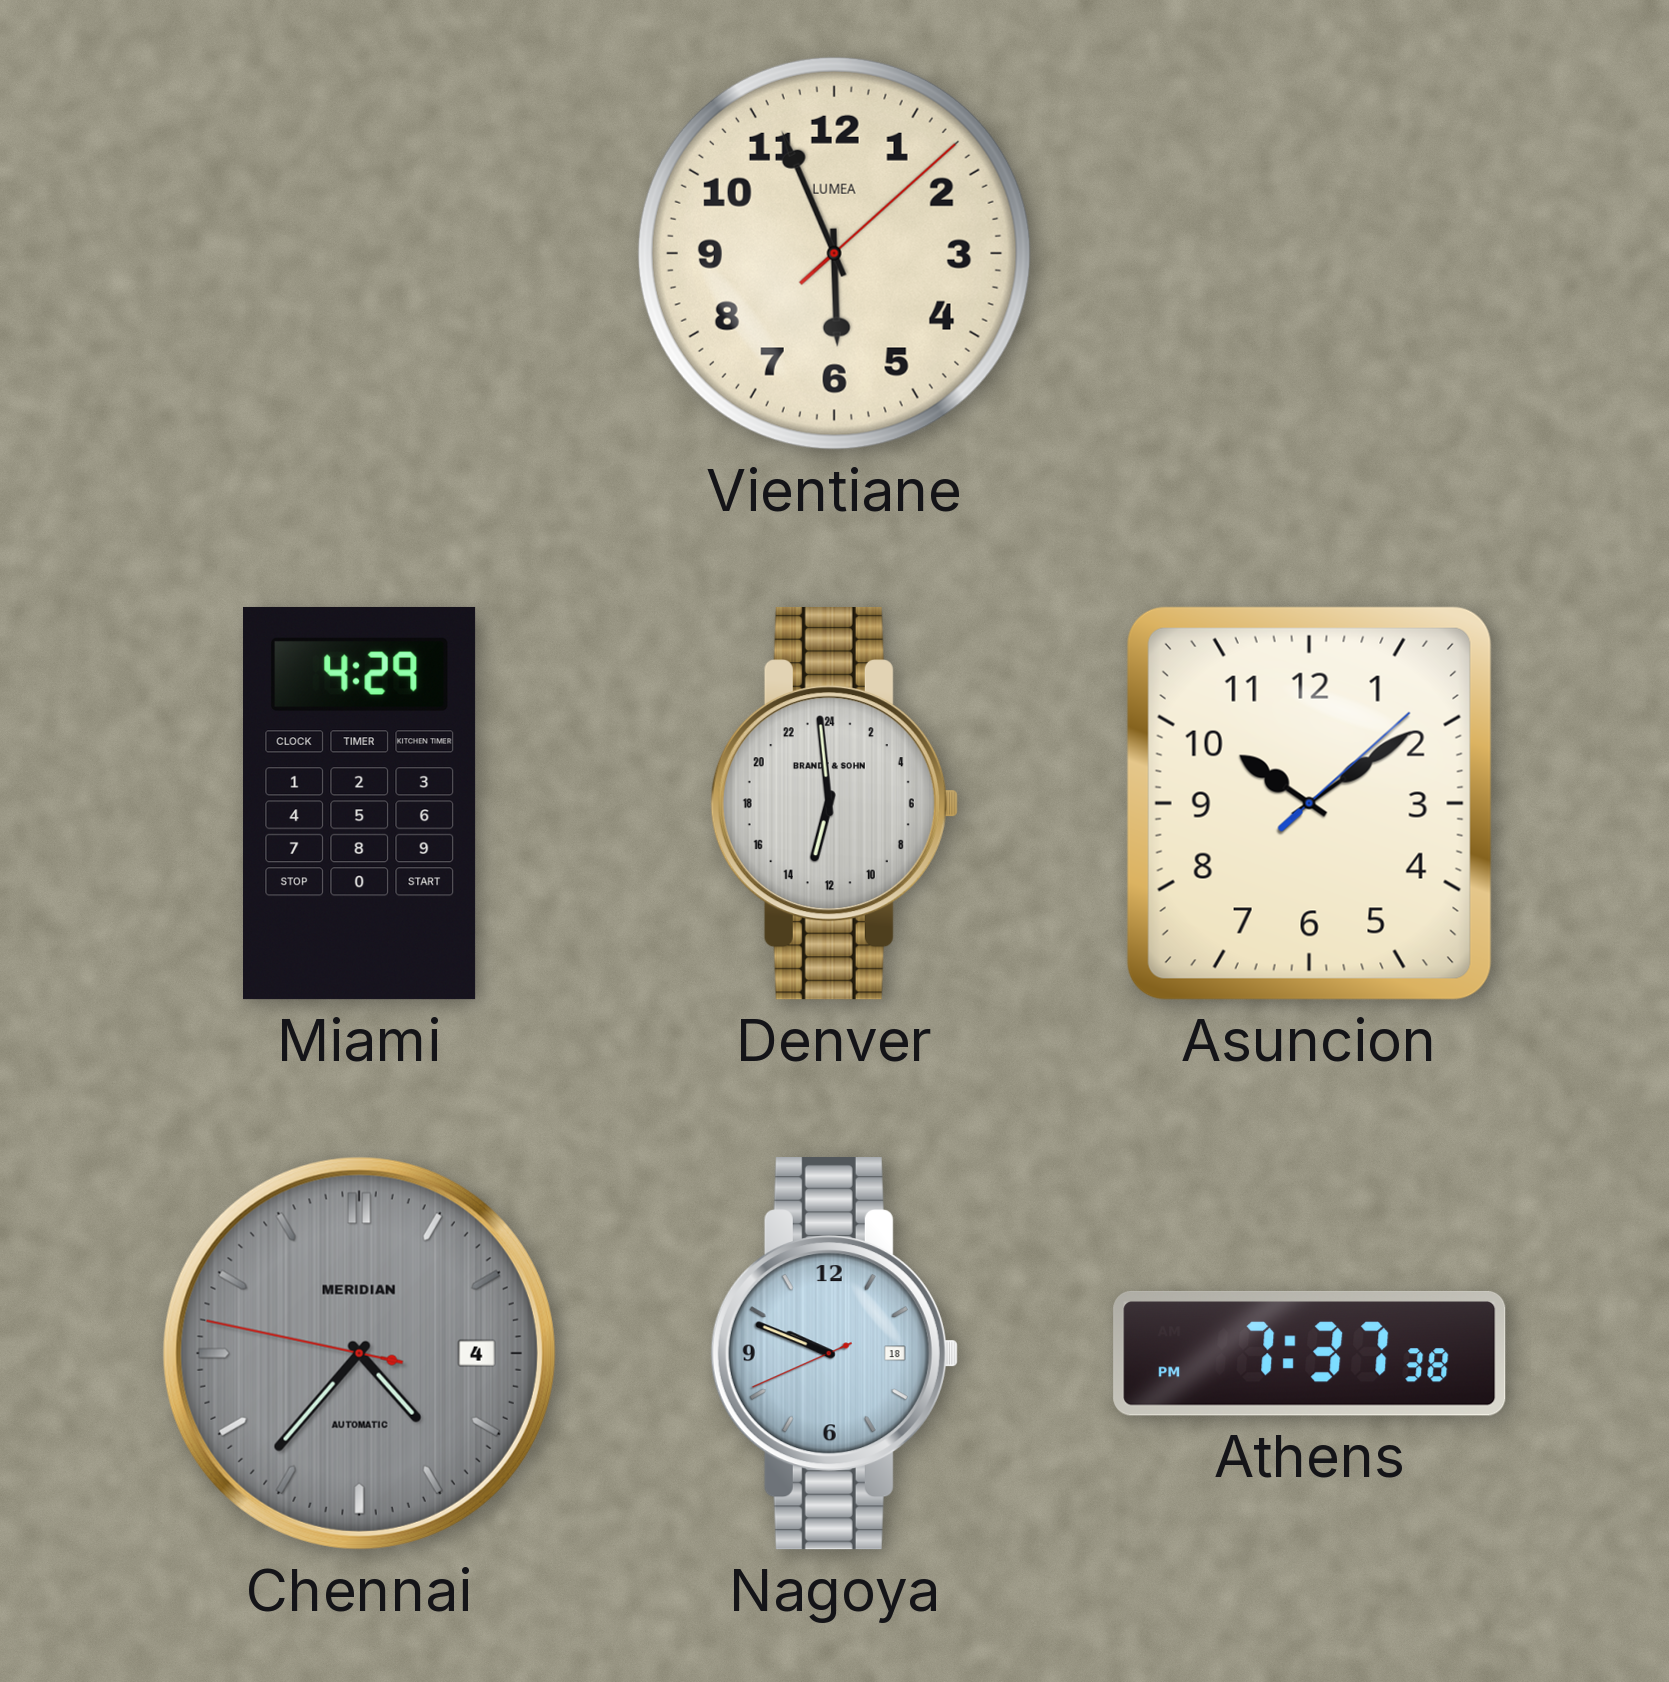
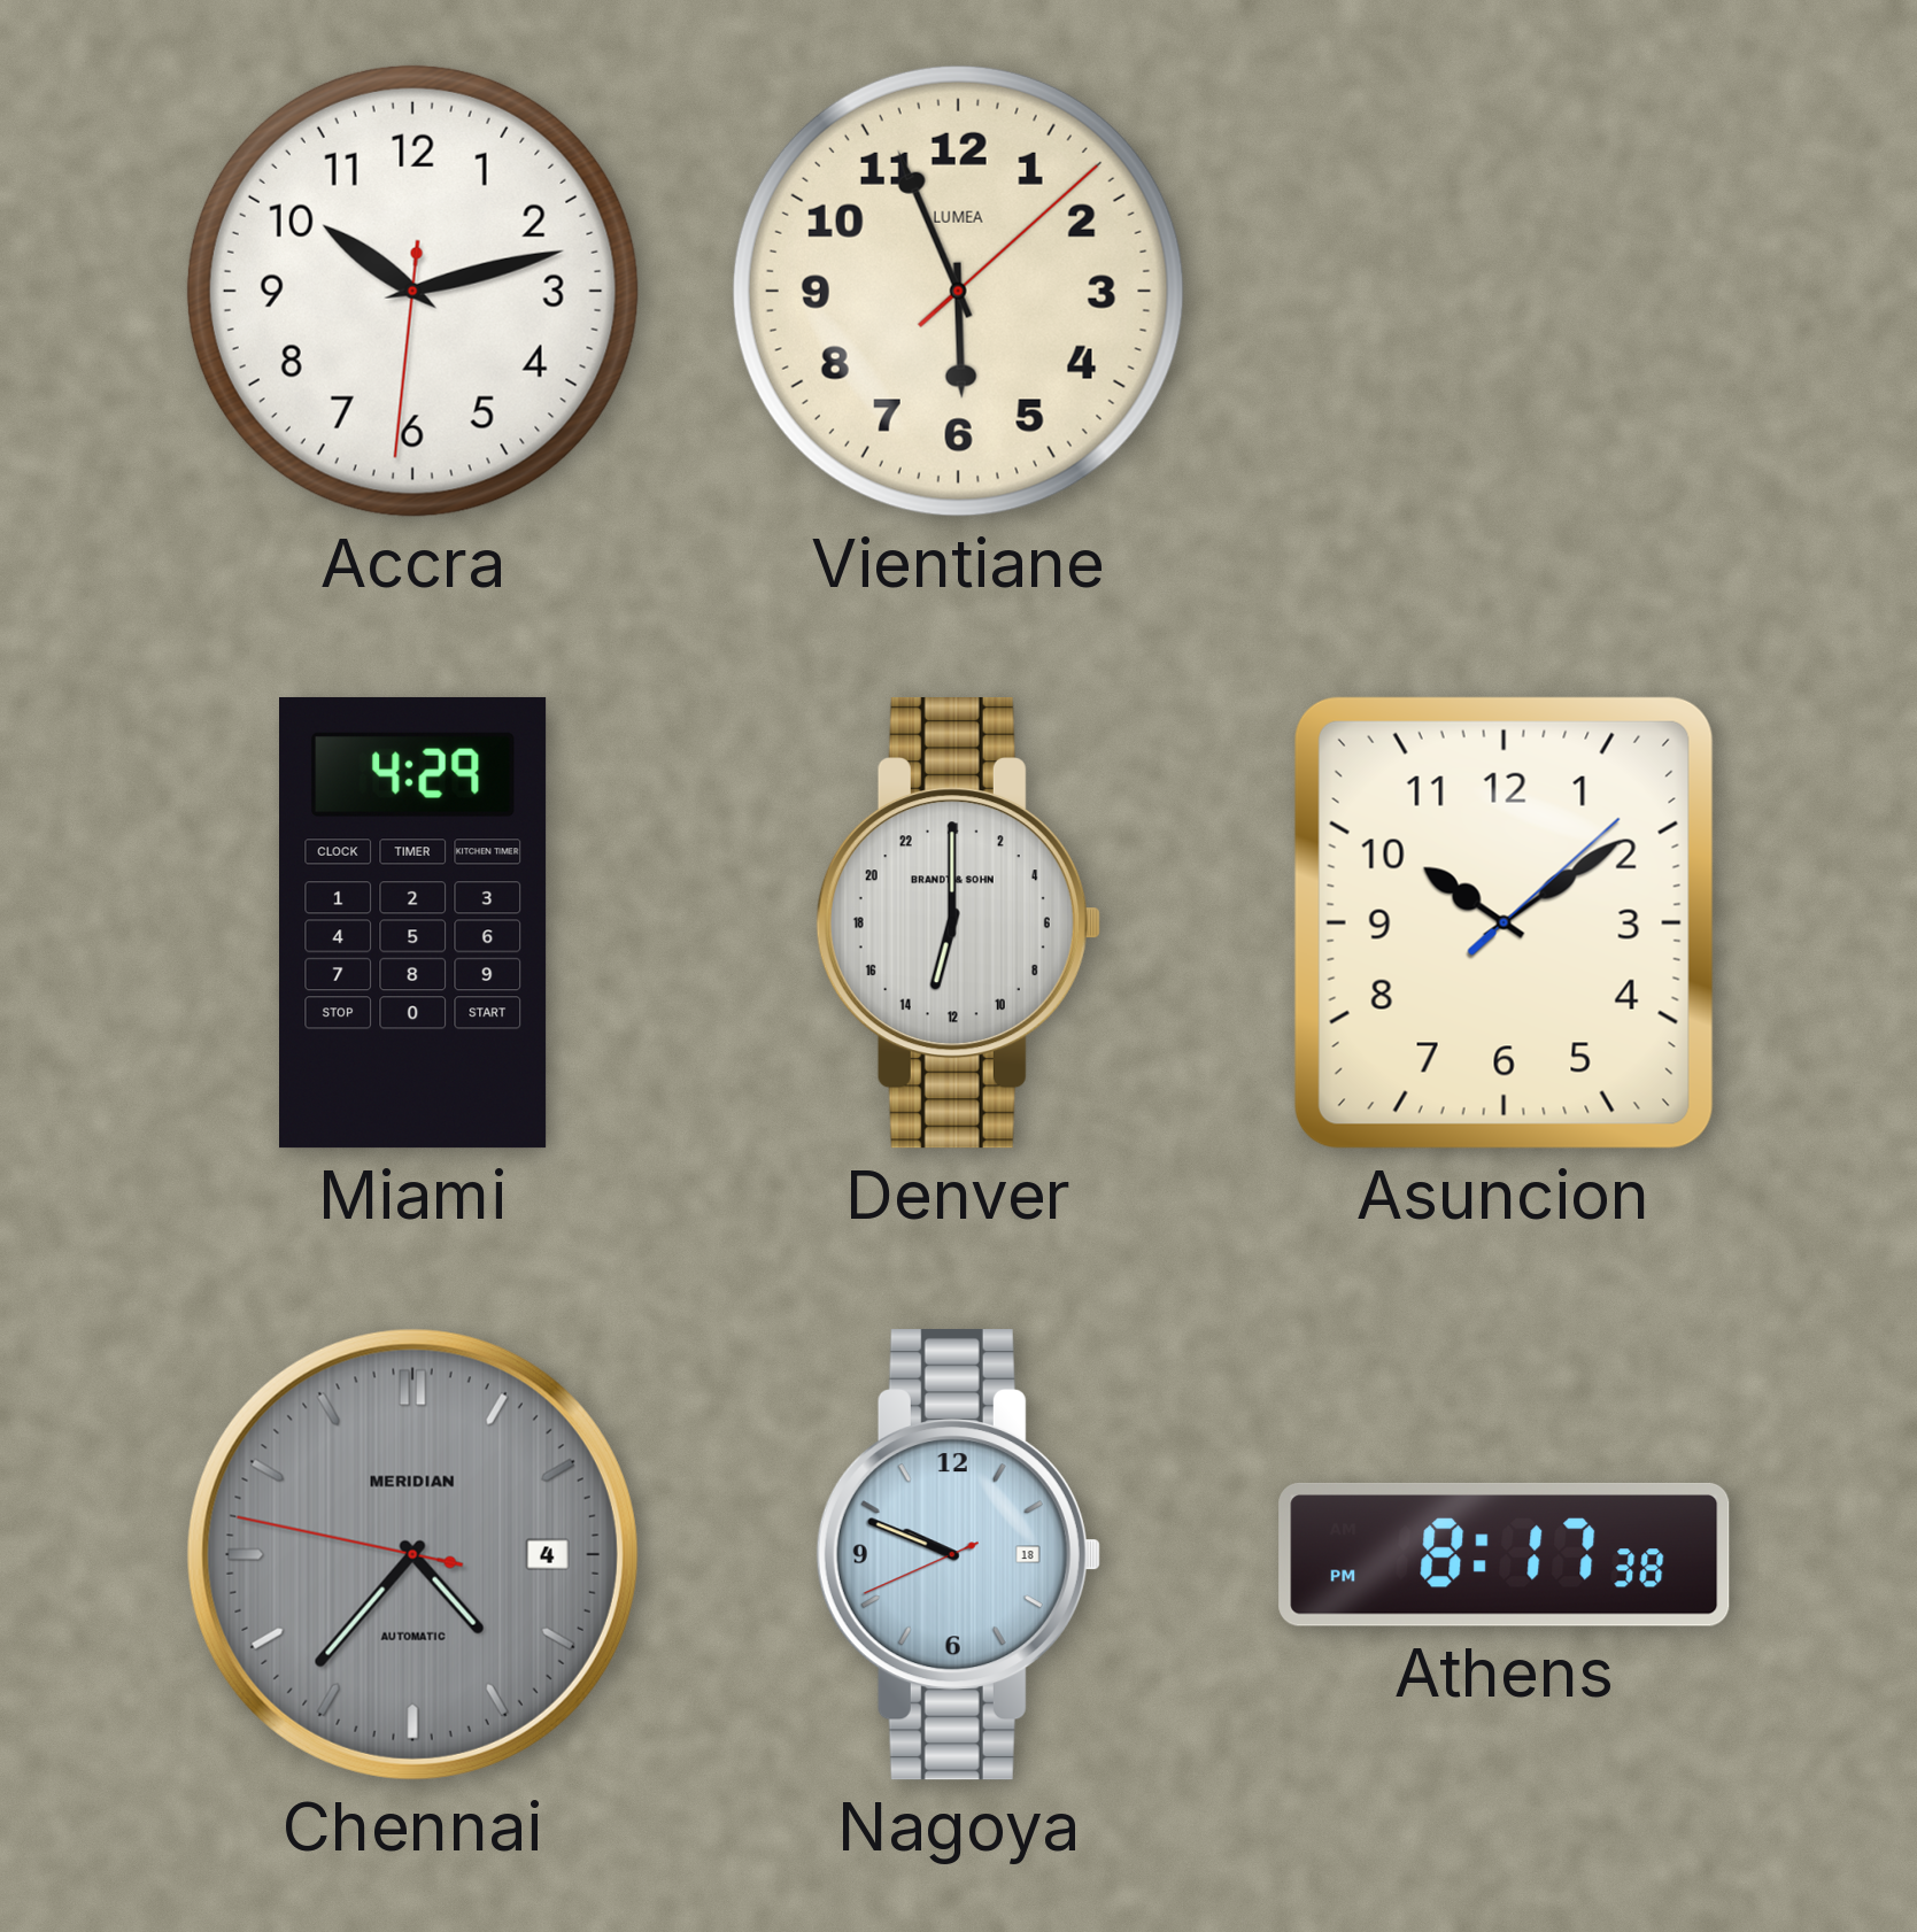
Accra: none -> 10:12 (412, 291)
Denver: 12:59 -> 13:00 (958, 924)
Athens: 7:37 -> 8:17 (1505, 1554)
